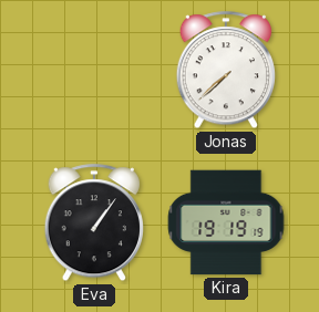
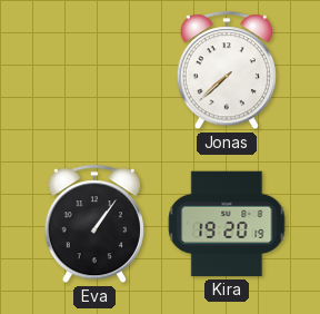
Kira: 19:19 -> 19:20 (227, 224)
